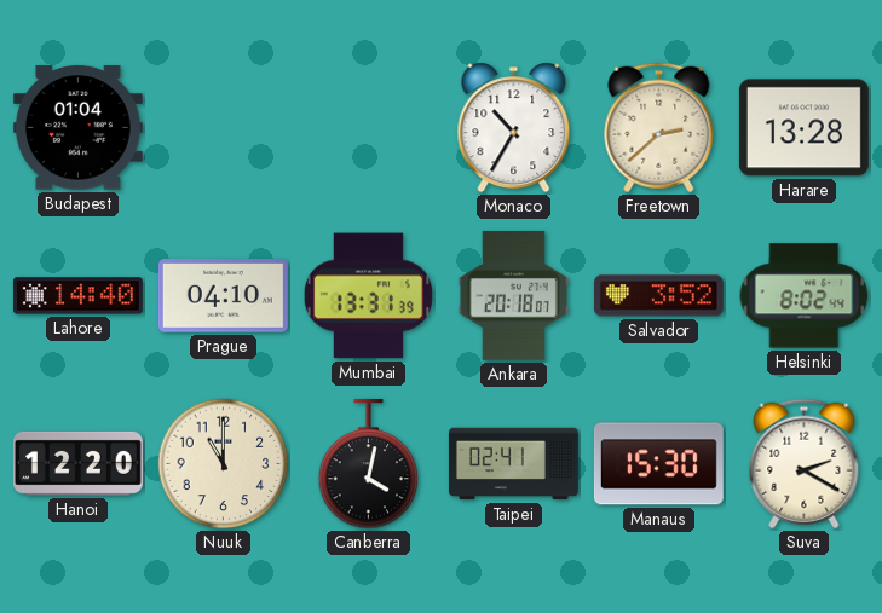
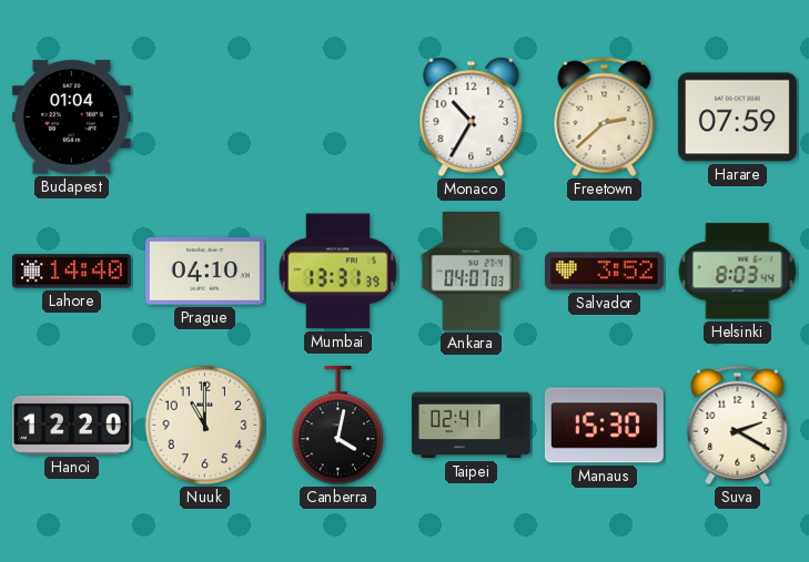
Harare: 13:28 -> 07:59 (737, 117)
Ankara: 20:18 -> 04:07 (471, 270)
Helsinki: 8:02 -> 8:03 (738, 272)
